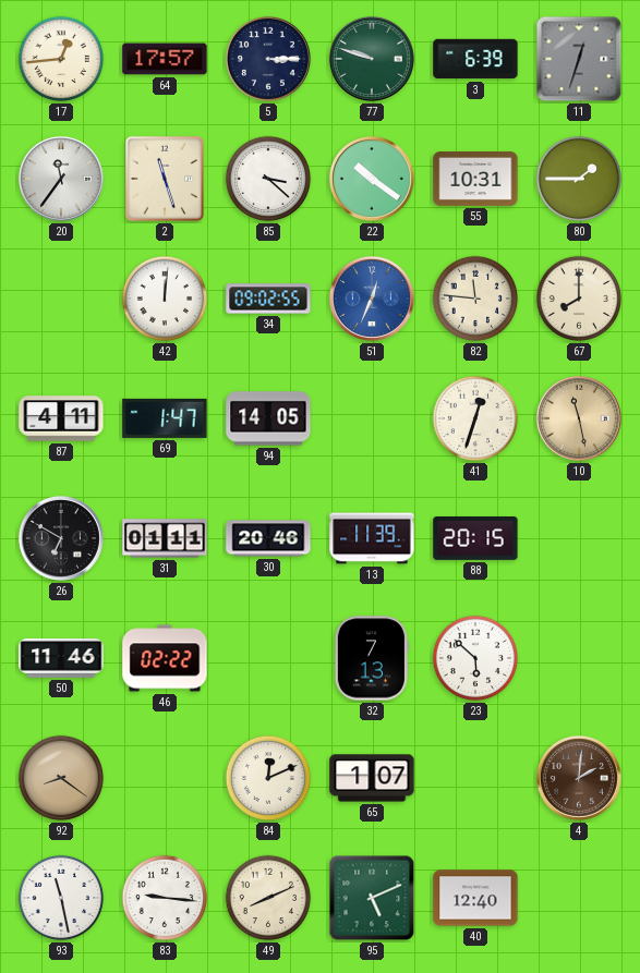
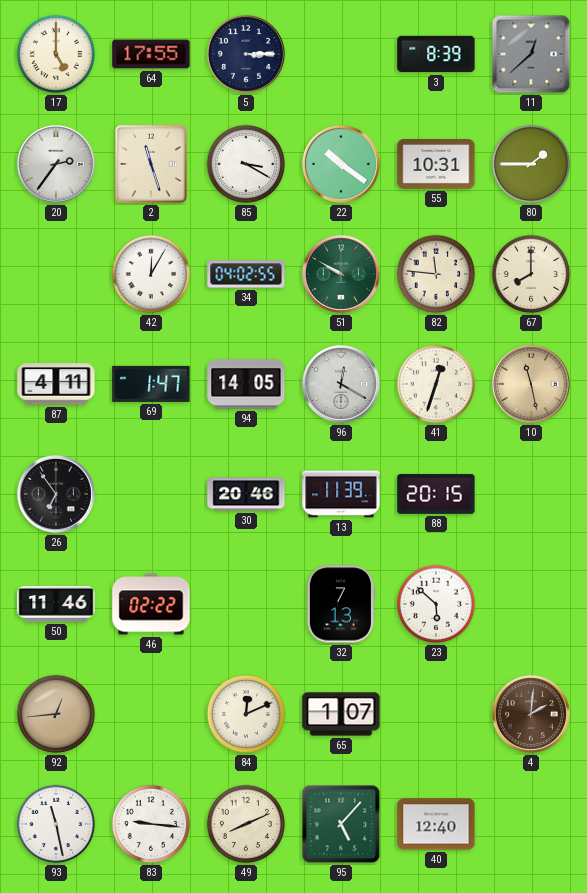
17: 12:44 -> 5:00 (56, 54)
64: 17:57 -> 17:55 (151, 54)
77: 9:48 -> none (372, 59)
3: 6:39 -> 8:39 (436, 54)
11: 12:33 -> 12:38 (531, 54)
20: 11:36 -> 2:36 (56, 164)
85: 3:22 -> 3:20 (246, 164)
42: 12:01 -> 12:05 (151, 274)
34: 09:02 -> 04:02 (246, 274)
51: 12:34 -> 9:50 (341, 274)
51 dial: blue -> green (341, 274)
96: none -> 12:20 (341, 384)
26: 6:50 -> 6:54 (56, 494)
31: 01:11 -> none (165, 538)
92: 8:21 -> 12:44 (56, 714)
95: 5:11 -> 5:07 (341, 824)
